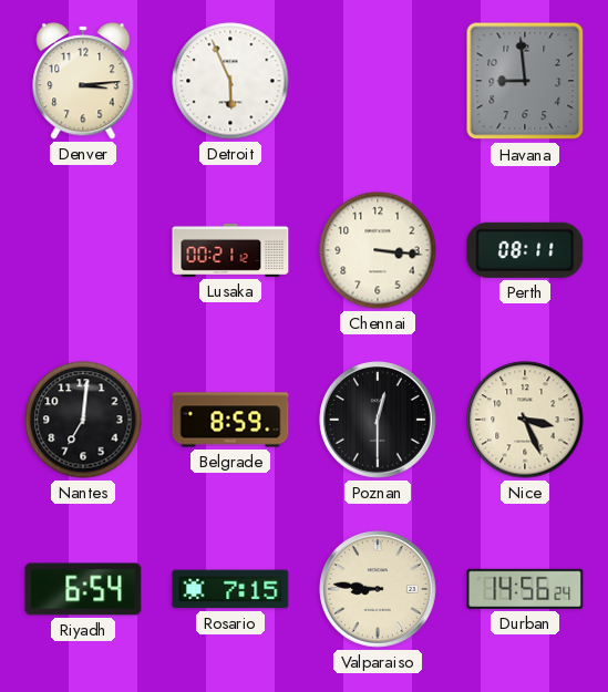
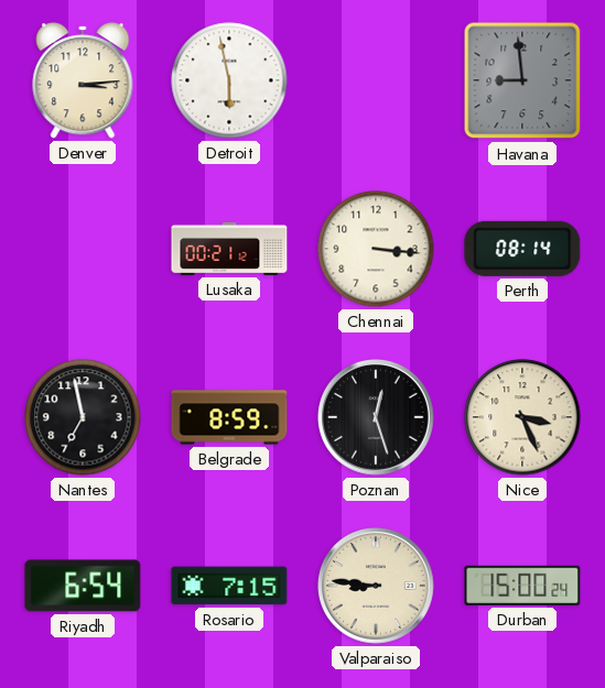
Detroit: 5:56 -> 5:58 (229, 80)
Perth: 08:11 -> 08:14 (522, 249)
Nantes: 7:01 -> 6:58 (83, 417)
Poznan: 12:30 -> 12:27 (377, 418)
Durban: 14:56 -> 15:00 (522, 586)
